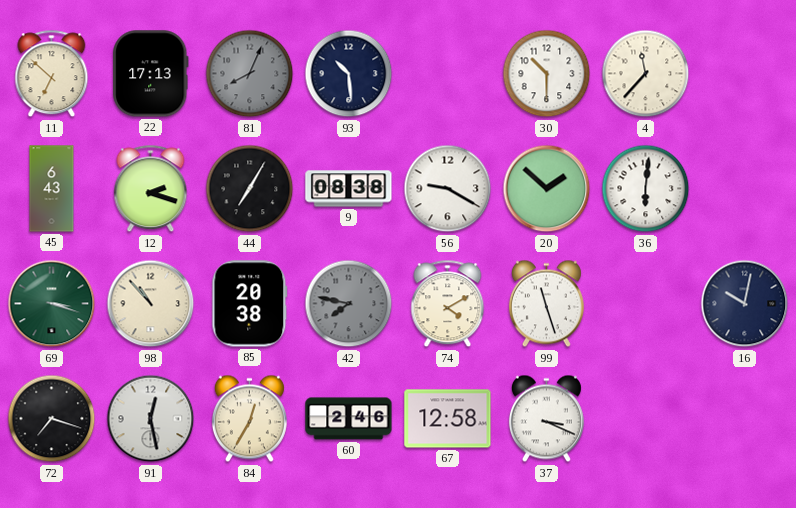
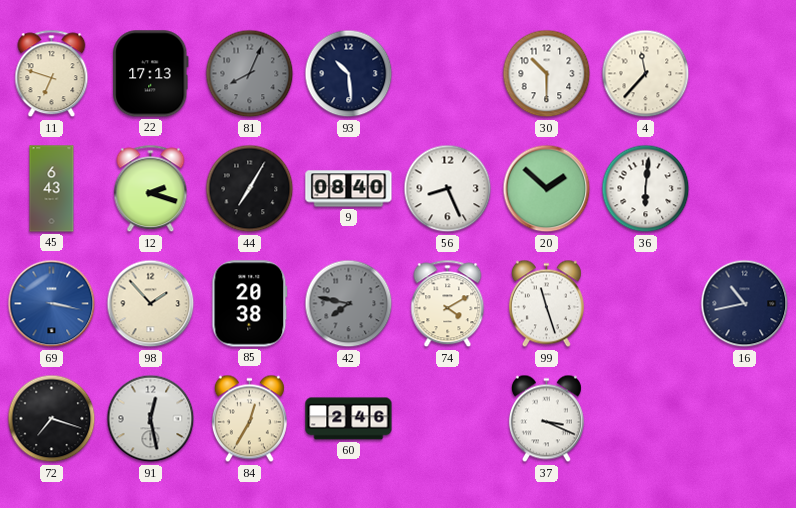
11: 6:52 -> 6:48 (52, 74)
9: 08:38 -> 08:40 (349, 189)
56: 9:20 -> 8:26 (448, 189)
69: 3:18 -> 3:17 (52, 304)
69 dial: green -> blue (52, 304)
98: 10:53 -> 1:53 (151, 304)
16: 10:02 -> 10:43 (745, 304)
67: 12:58 -> none (448, 419)
